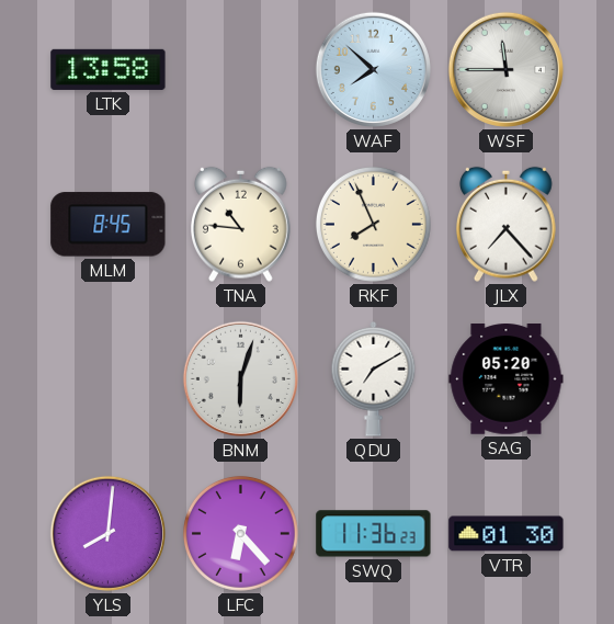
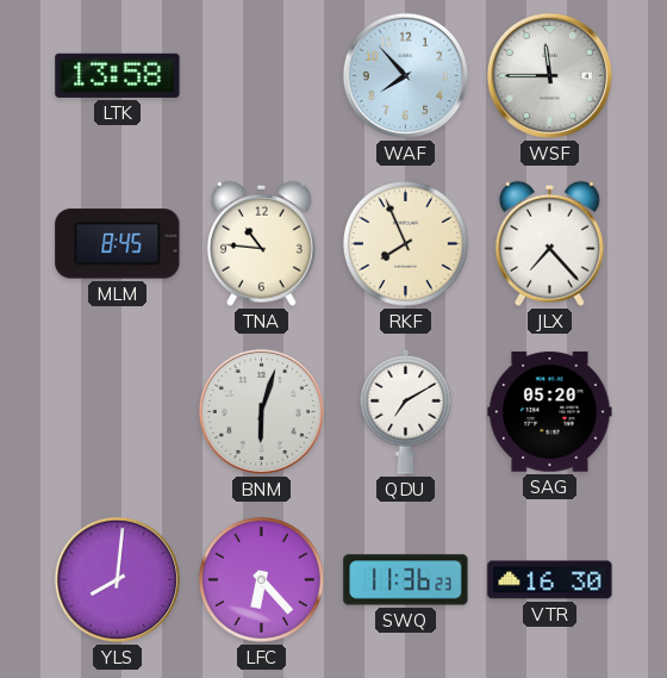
WAF: 7:52 -> 7:53 (405, 75)
VTR: 01:30 -> 16:30 (550, 580)
